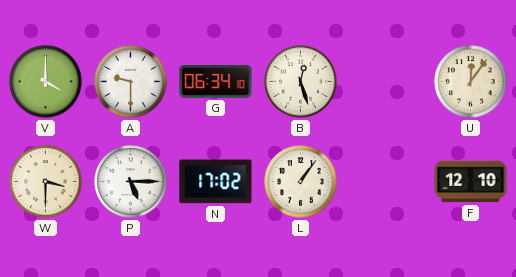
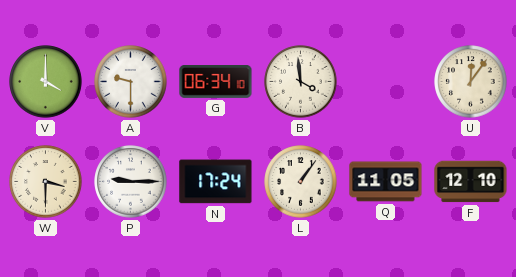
B: 12:27 -> 3:59 (301, 82)
P: 5:15 -> 9:15 (131, 182)
N: 17:02 -> 17:24 (216, 182)
Q: none -> 11:05 (386, 182)
